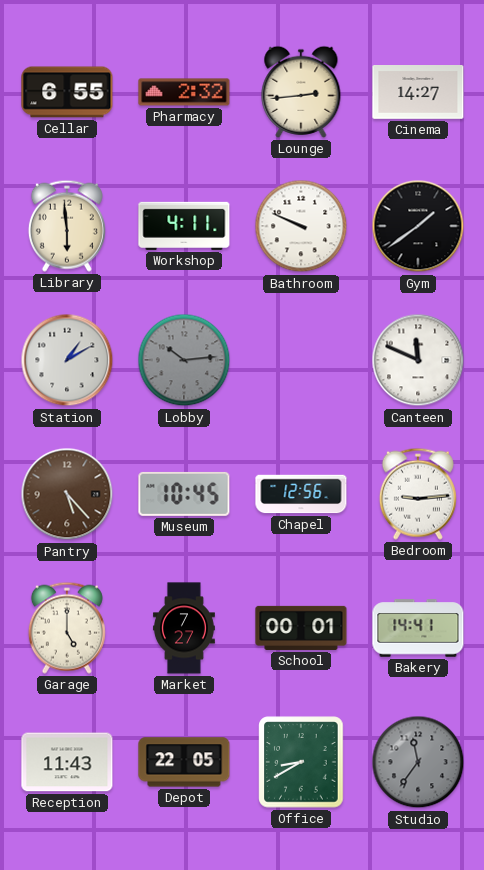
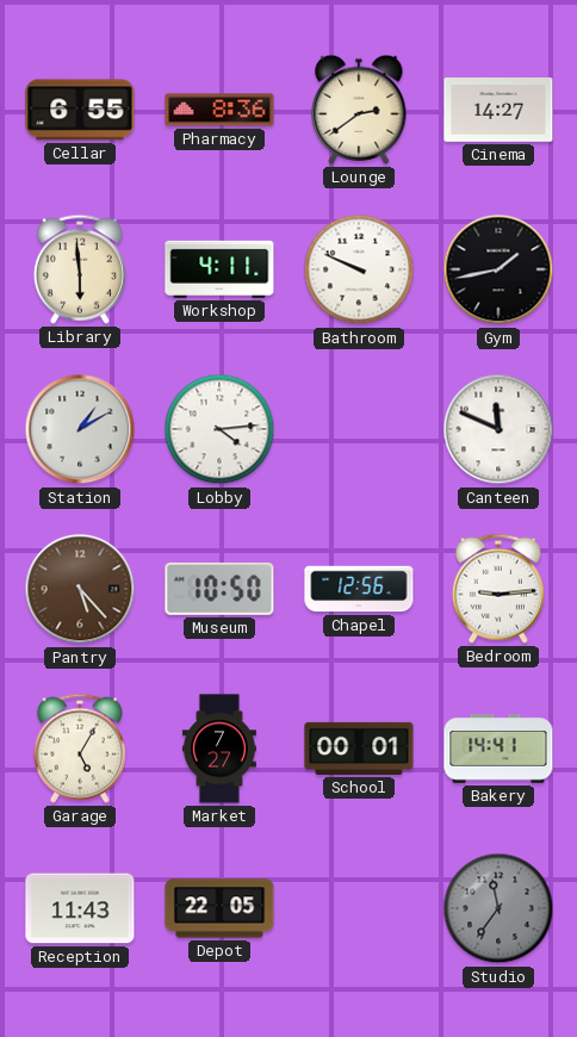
Pharmacy: 2:32 -> 8:36 (219, 110)
Lounge: 2:44 -> 2:39 (359, 110)
Gym: 1:39 -> 1:43 (498, 269)
Lobby: 10:14 -> 4:14 (219, 429)
Lobby dial: grey -> white (219, 429)
Museum: 10:45 -> 10:50 (219, 589)
Garage: 5:00 -> 5:05 (80, 749)
Office: 8:40 -> none (301, 762)
